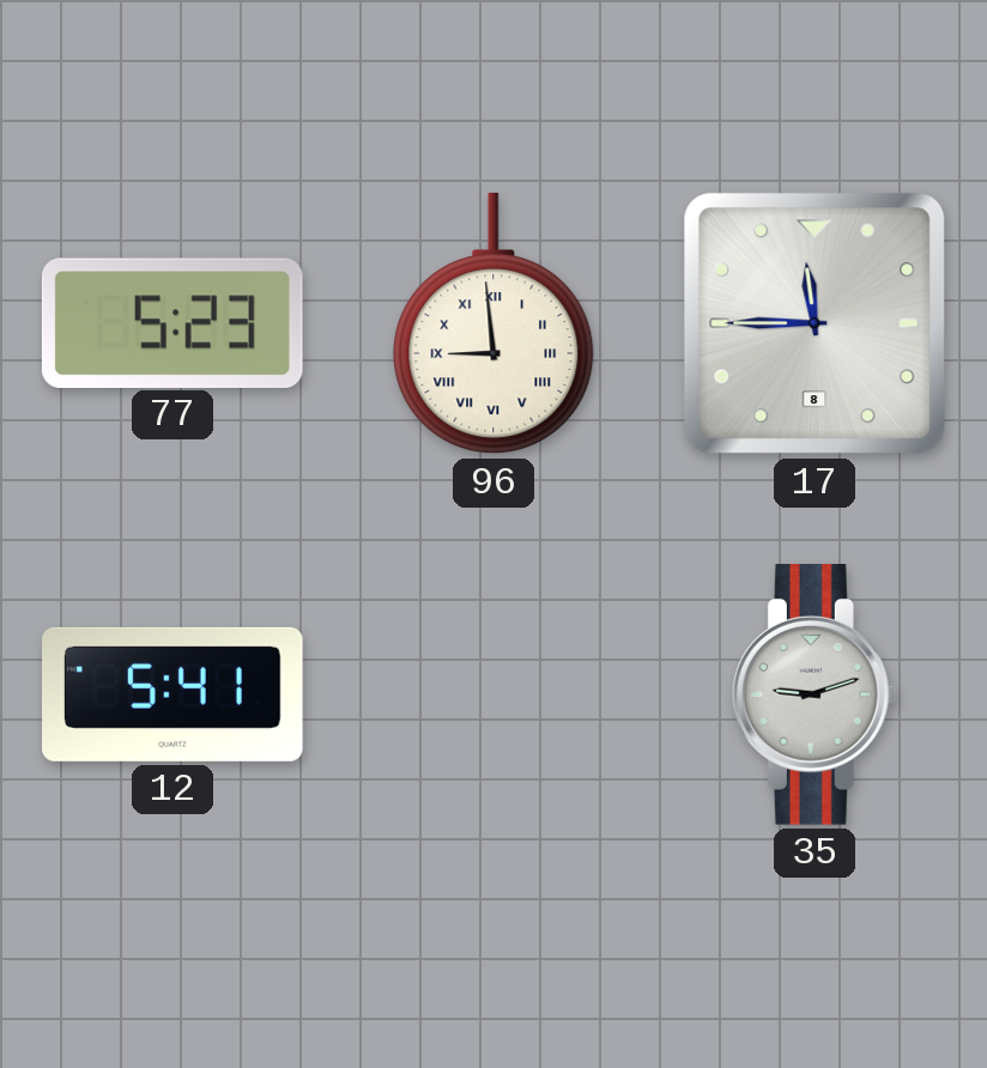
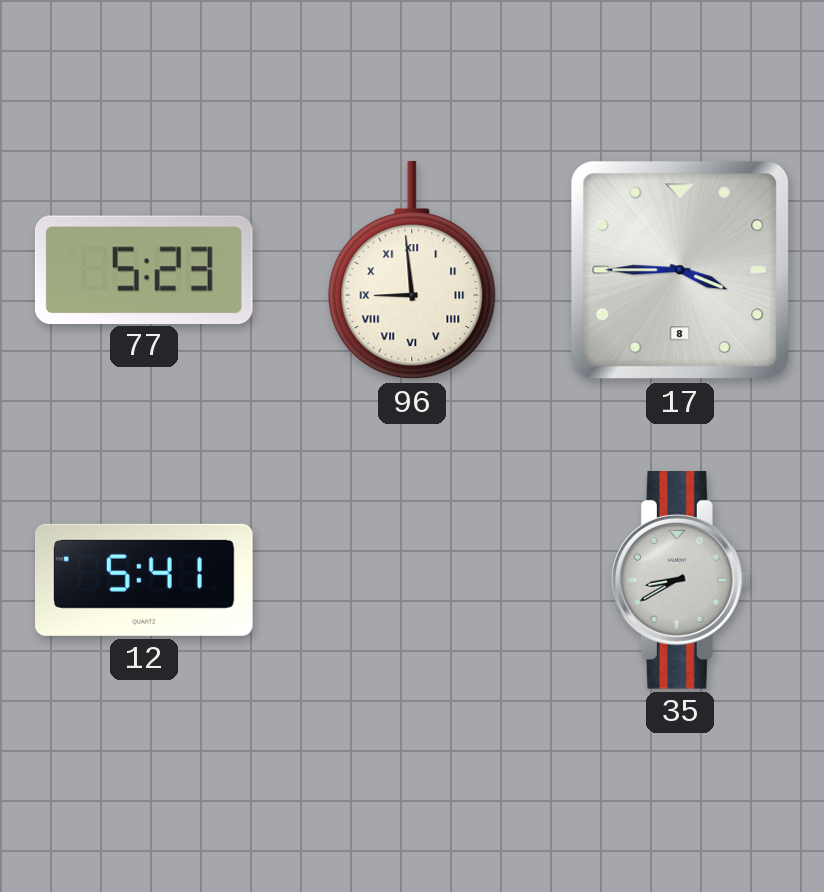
17: 11:45 -> 3:45 (680, 270)
35: 9:12 -> 8:40 (680, 581)
